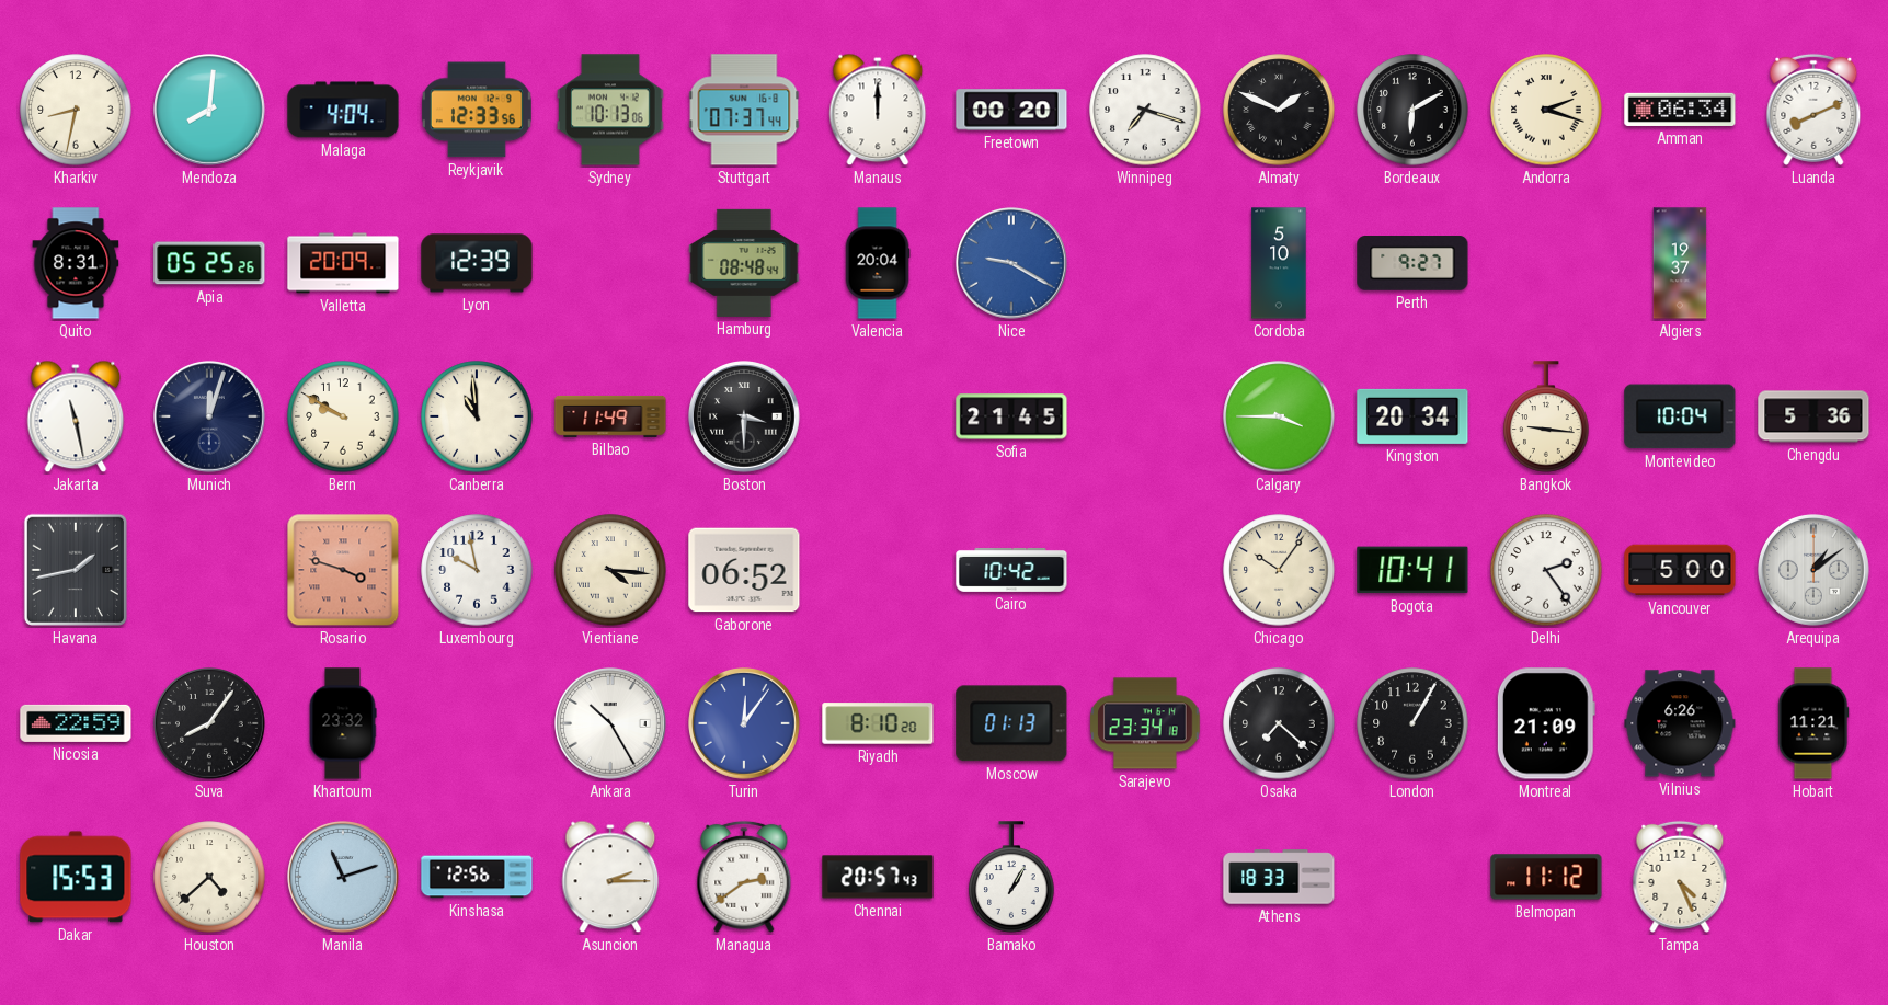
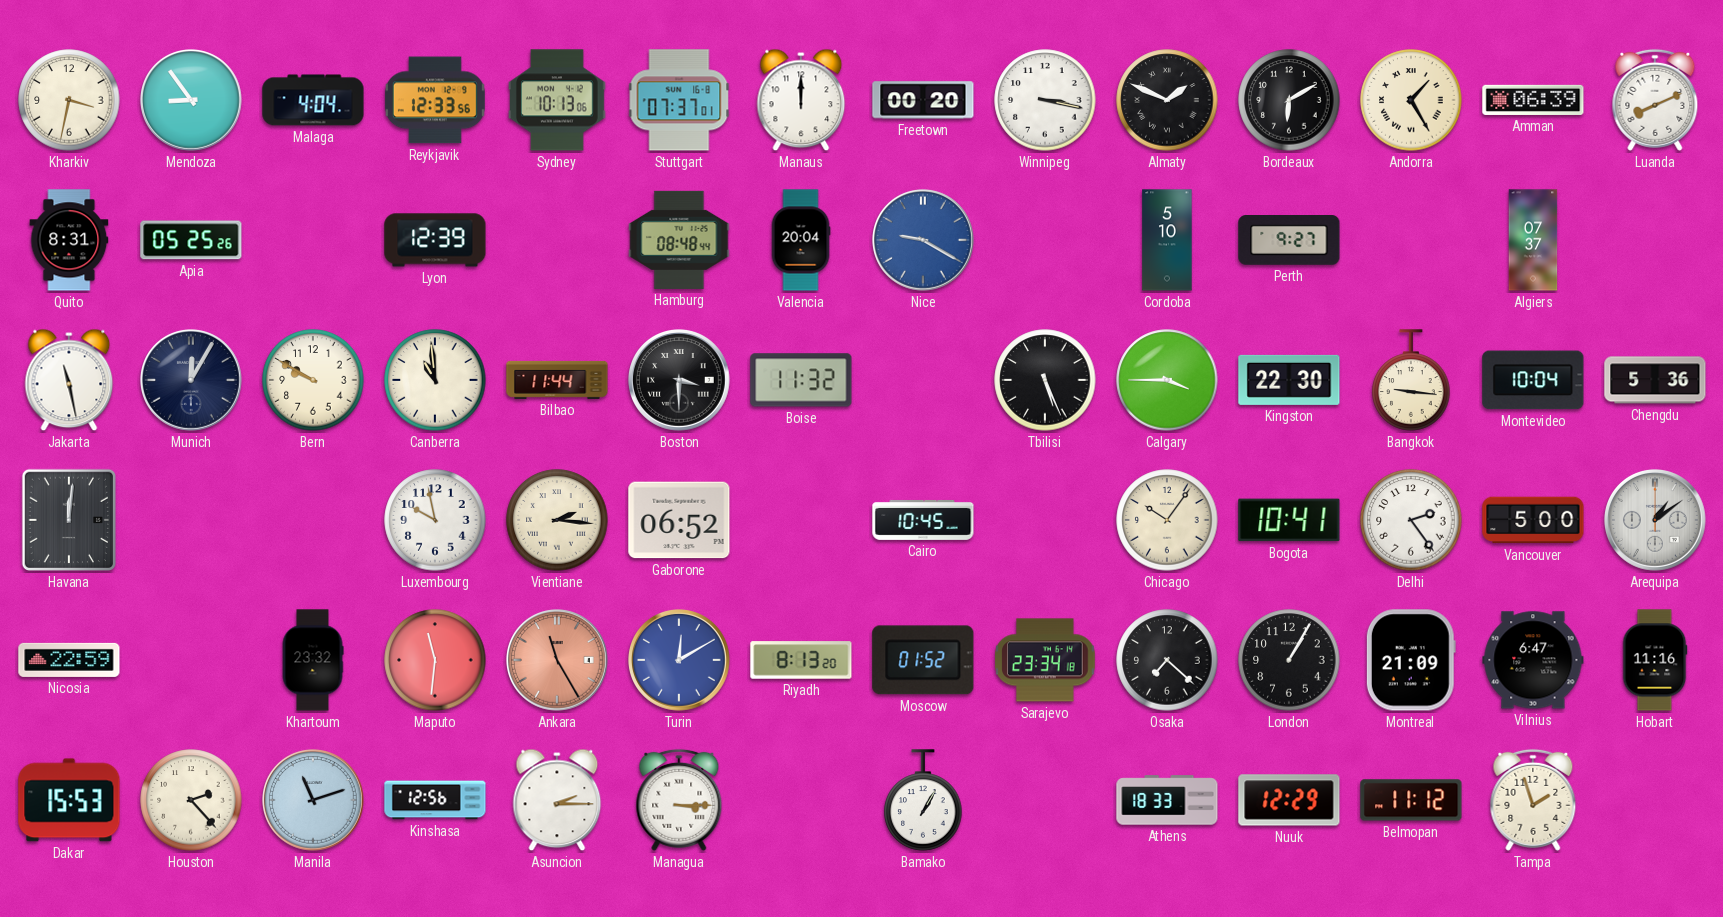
Kharkiv: 8:32 -> 3:32 (69, 100)
Mendoza: 8:01 -> 8:54 (192, 101)
Stuttgart: 07:37:44 -> 07:37:01 (679, 100)
Winnipeg: 7:18 -> 3:17 (1045, 100)
Andorra: 2:18 -> 1:25 (1411, 100)
Amman: 06:34 -> 06:39 (1533, 100)
Valletta: 20:09 -> none (343, 263)
Algiers: 19:37 -> 07:37 (1533, 240)
Munich: 12:03 -> 12:05 (192, 381)
Bilbao: 11:49 -> 11:44 (557, 380)
Boise: none -> 11:32 (801, 380)
Sofia: 21:45 -> none (1011, 416)
Tbilisi: none -> 5:26 (1045, 380)
Kingston: 20:34 -> 22:30 (1289, 380)
Havana: 1:43 -> 12:01 (69, 520)
Rosario: 3:48 -> none (343, 570)
Vientiane: 4:16 -> 2:16 (557, 520)
Cairo: 10:42 -> 10:45 (923, 520)
Suva: 8:06 -> none (210, 724)
Maputo: none -> 11:31 (435, 660)
Ankara: 10:25 -> 11:25 (558, 661)
Ankara dial: white -> salmon (558, 661)
Turin: 12:06 -> 12:10 (680, 661)
Riyadh: 8:10 -> 8:13 (801, 660)
Moscow: 01:13 -> 01:52 (923, 660)
Vilnius: 6:26 -> 6:47 (1533, 660)
Hobart: 11:21 -> 11:16 (1655, 660)
Houston: 4:38 -> 2:23 (191, 800)
Managua: 2:39 -> 3:15 (679, 800)
Chennai: 20:57 -> none (878, 877)
Nuuk: none -> 12:29 (1289, 800)
Tampa: 4:26 -> 1:57 (1533, 800)
